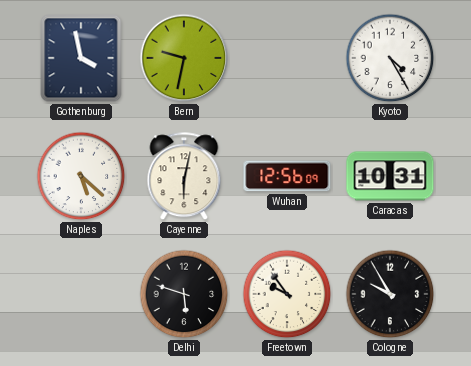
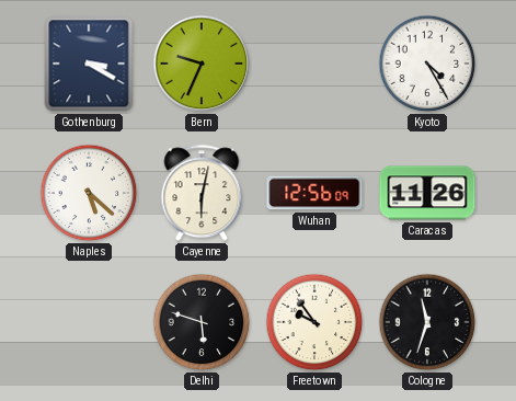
Gothenburg: 3:58 -> 3:20 (89, 64)
Bern: 9:32 -> 9:34 (202, 64)
Caracas: 10:31 -> 11:26 (427, 193)
Cologne: 9:55 -> 11:33 (427, 322)
